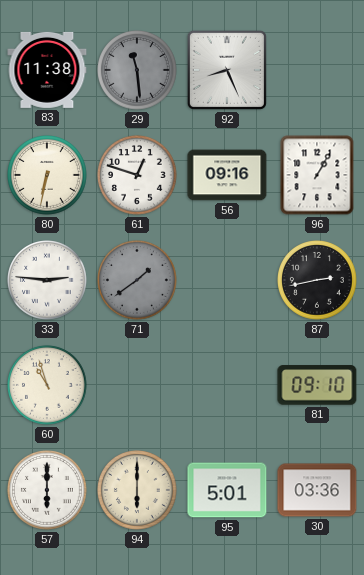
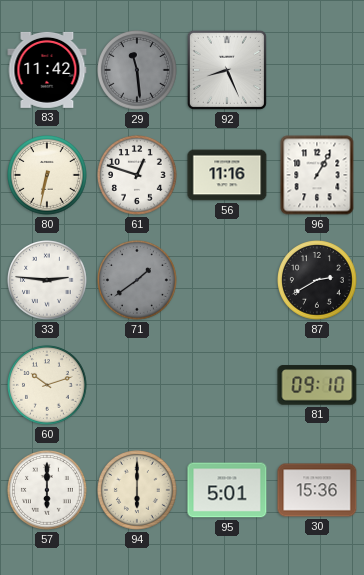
83: 11:38 -> 11:42 (47, 70)
56: 09:16 -> 11:16 (227, 175)
87: 2:43 -> 2:40 (318, 281)
60: 10:57 -> 10:12 (48, 386)
30: 03:36 -> 15:36 (317, 490)
